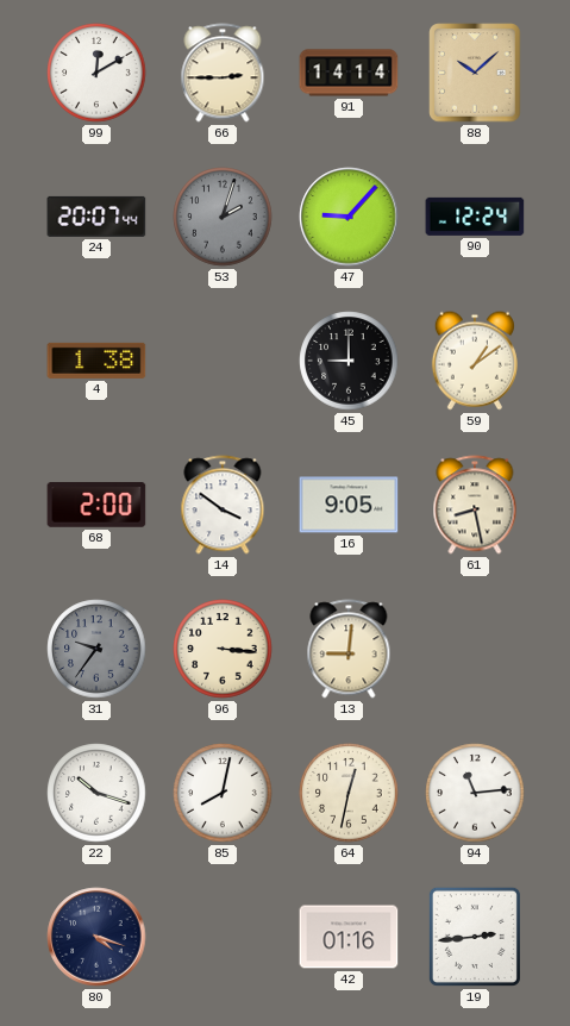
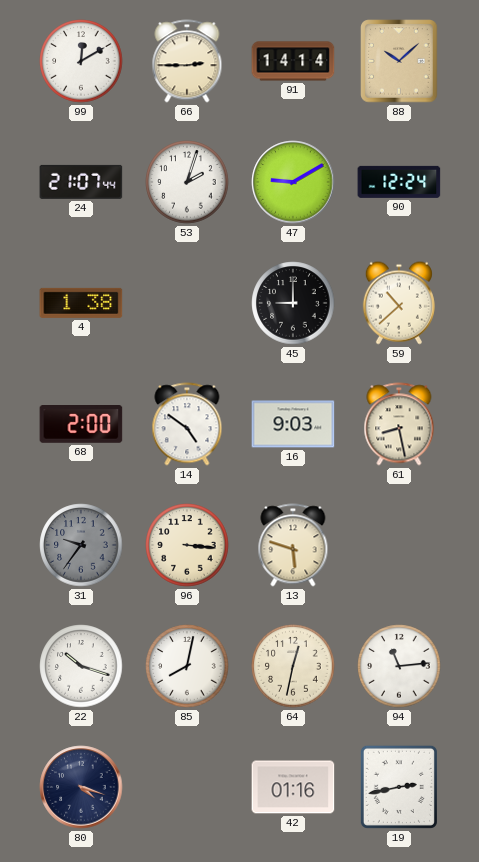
24: 20:07 -> 21:07 (81, 182)
53 dial: grey -> white (187, 182)
47: 9:07 -> 9:10 (293, 182)
59: 1:09 -> 10:38 (399, 303)
14: 3:51 -> 4:51 (187, 424)
16: 9:05 -> 9:03 (293, 424)
13: 9:01 -> 5:48 (293, 545)
19: 2:44 -> 2:43 (399, 787)
